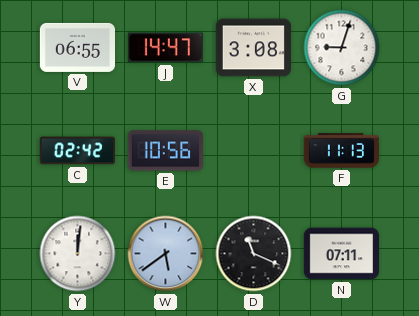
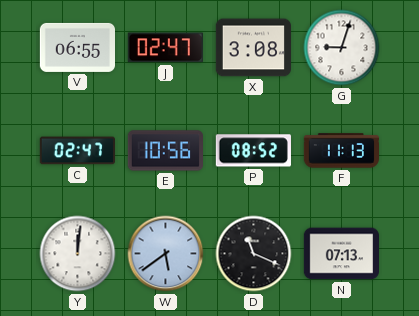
J: 14:47 -> 02:47 (165, 48)
C: 02:42 -> 02:47 (77, 151)
P: none -> 08:52 (253, 151)
N: 07:11 -> 07:13 (341, 254)
